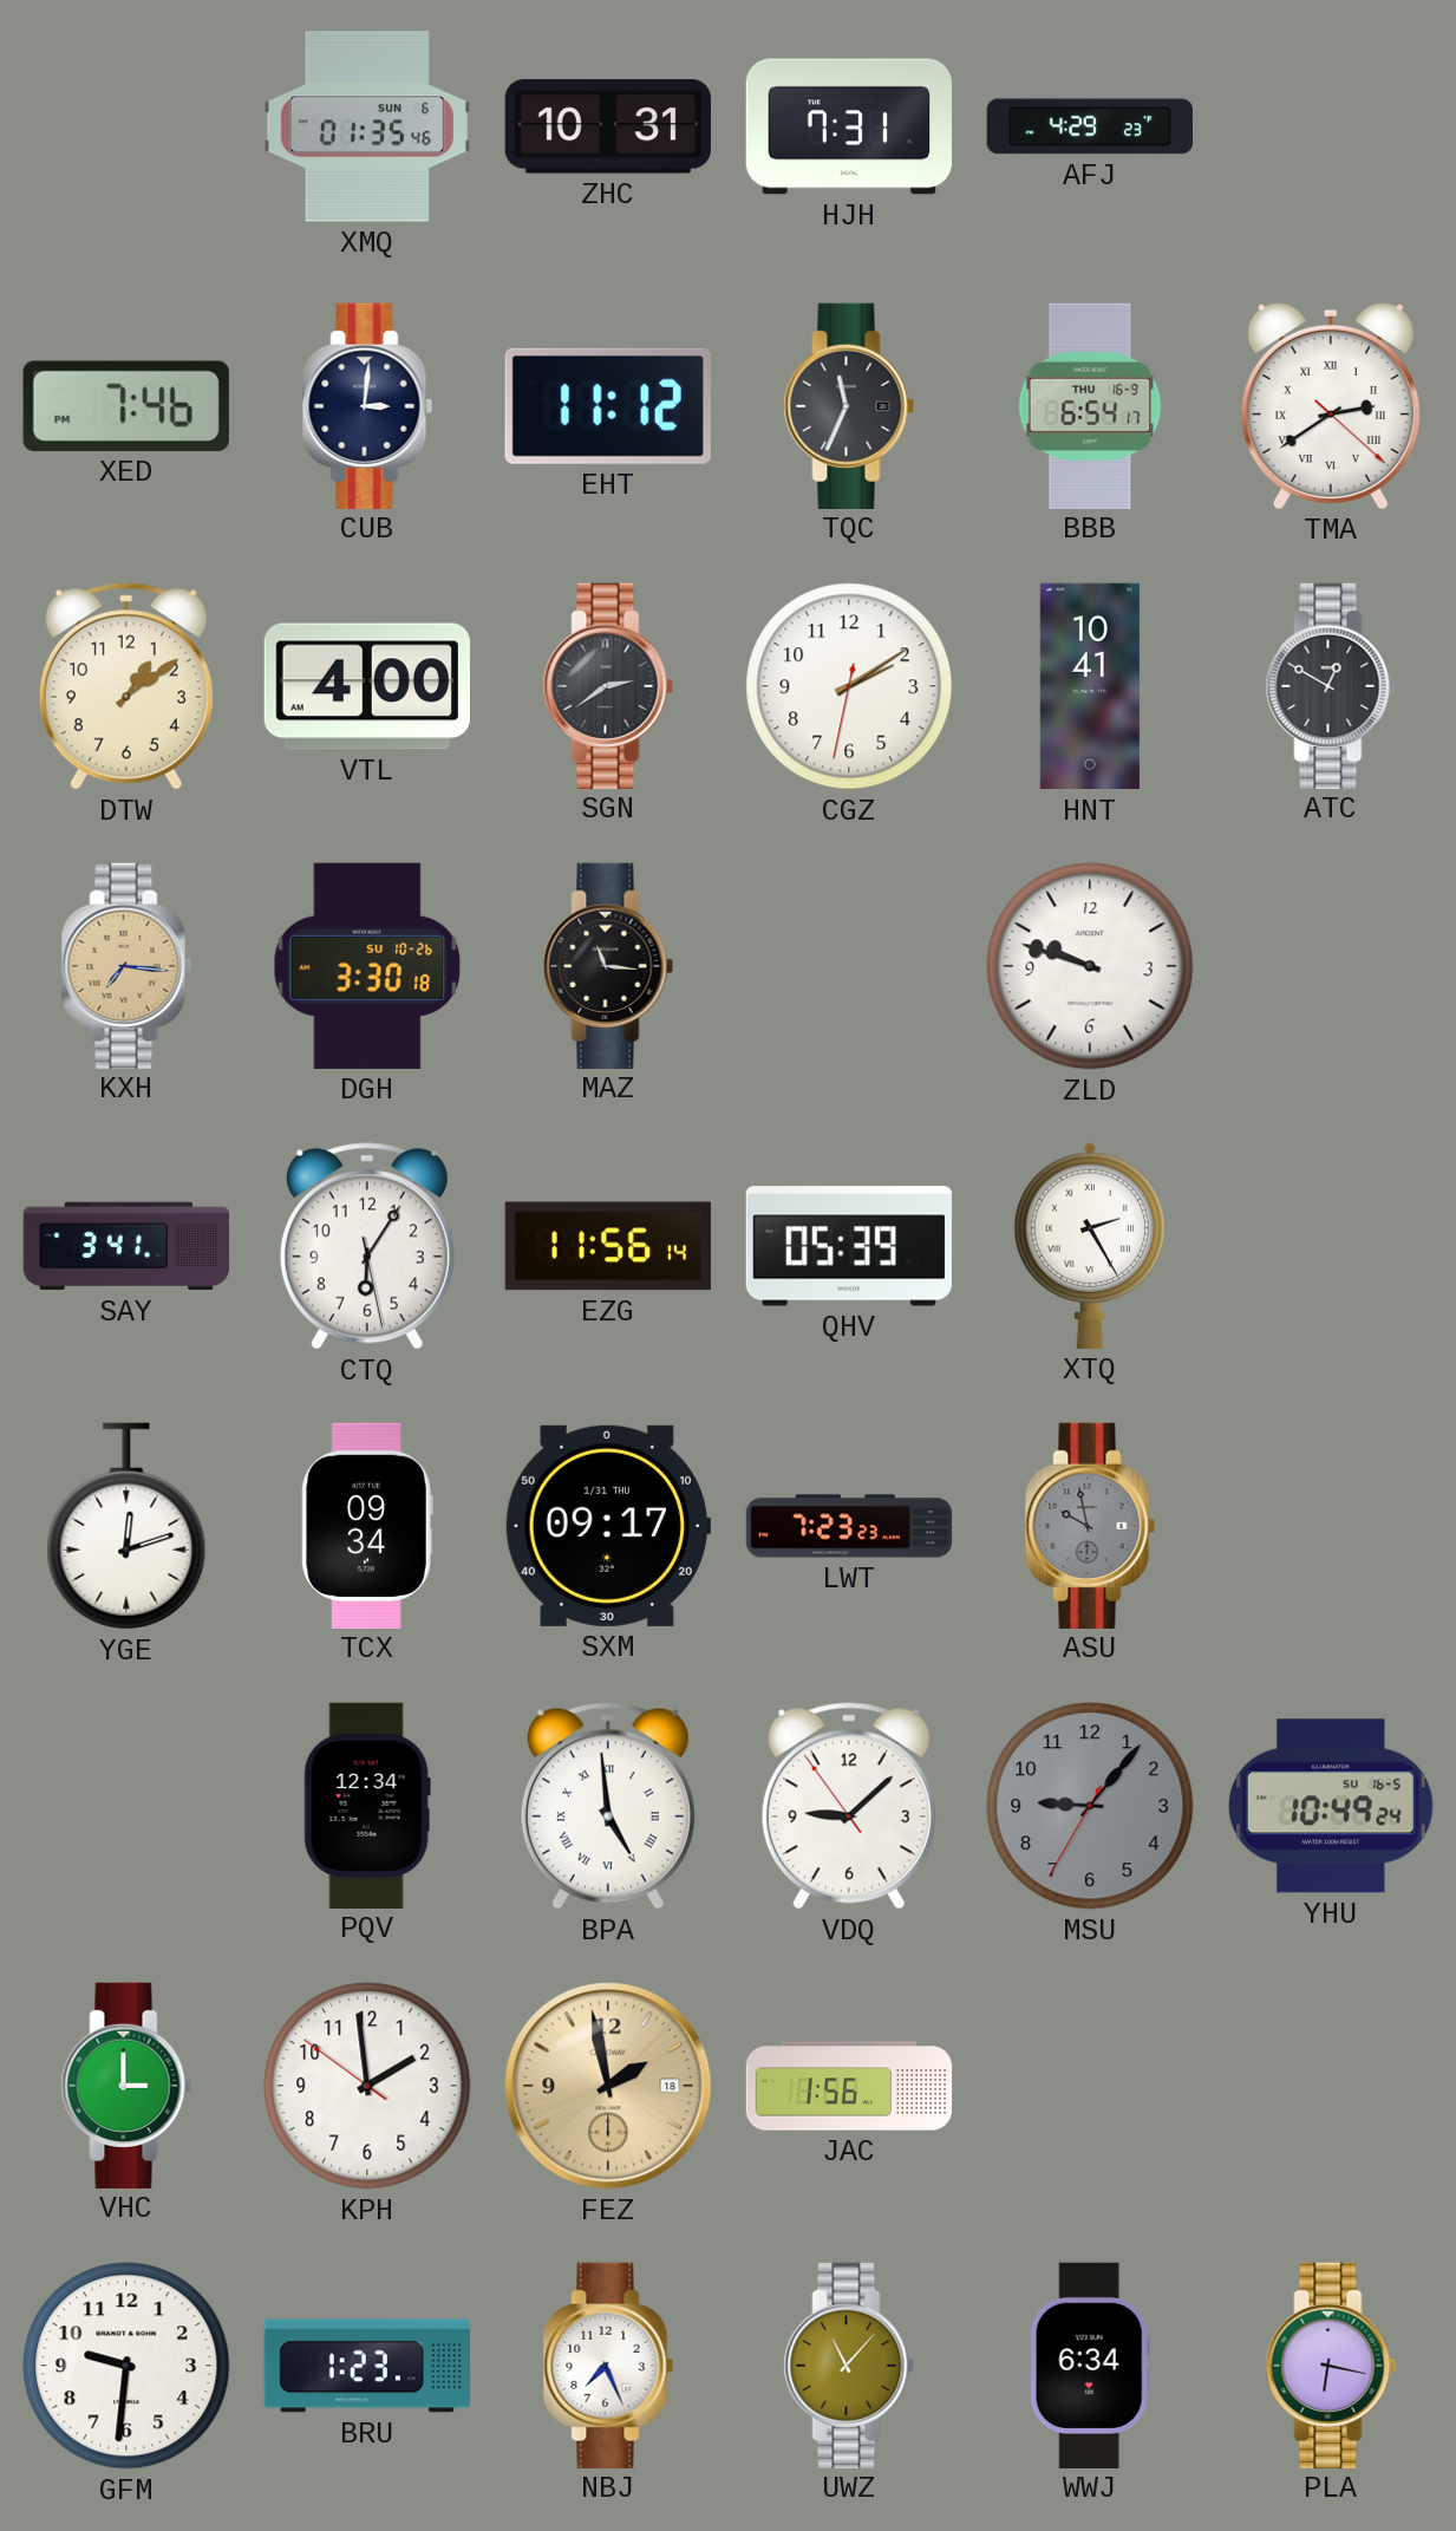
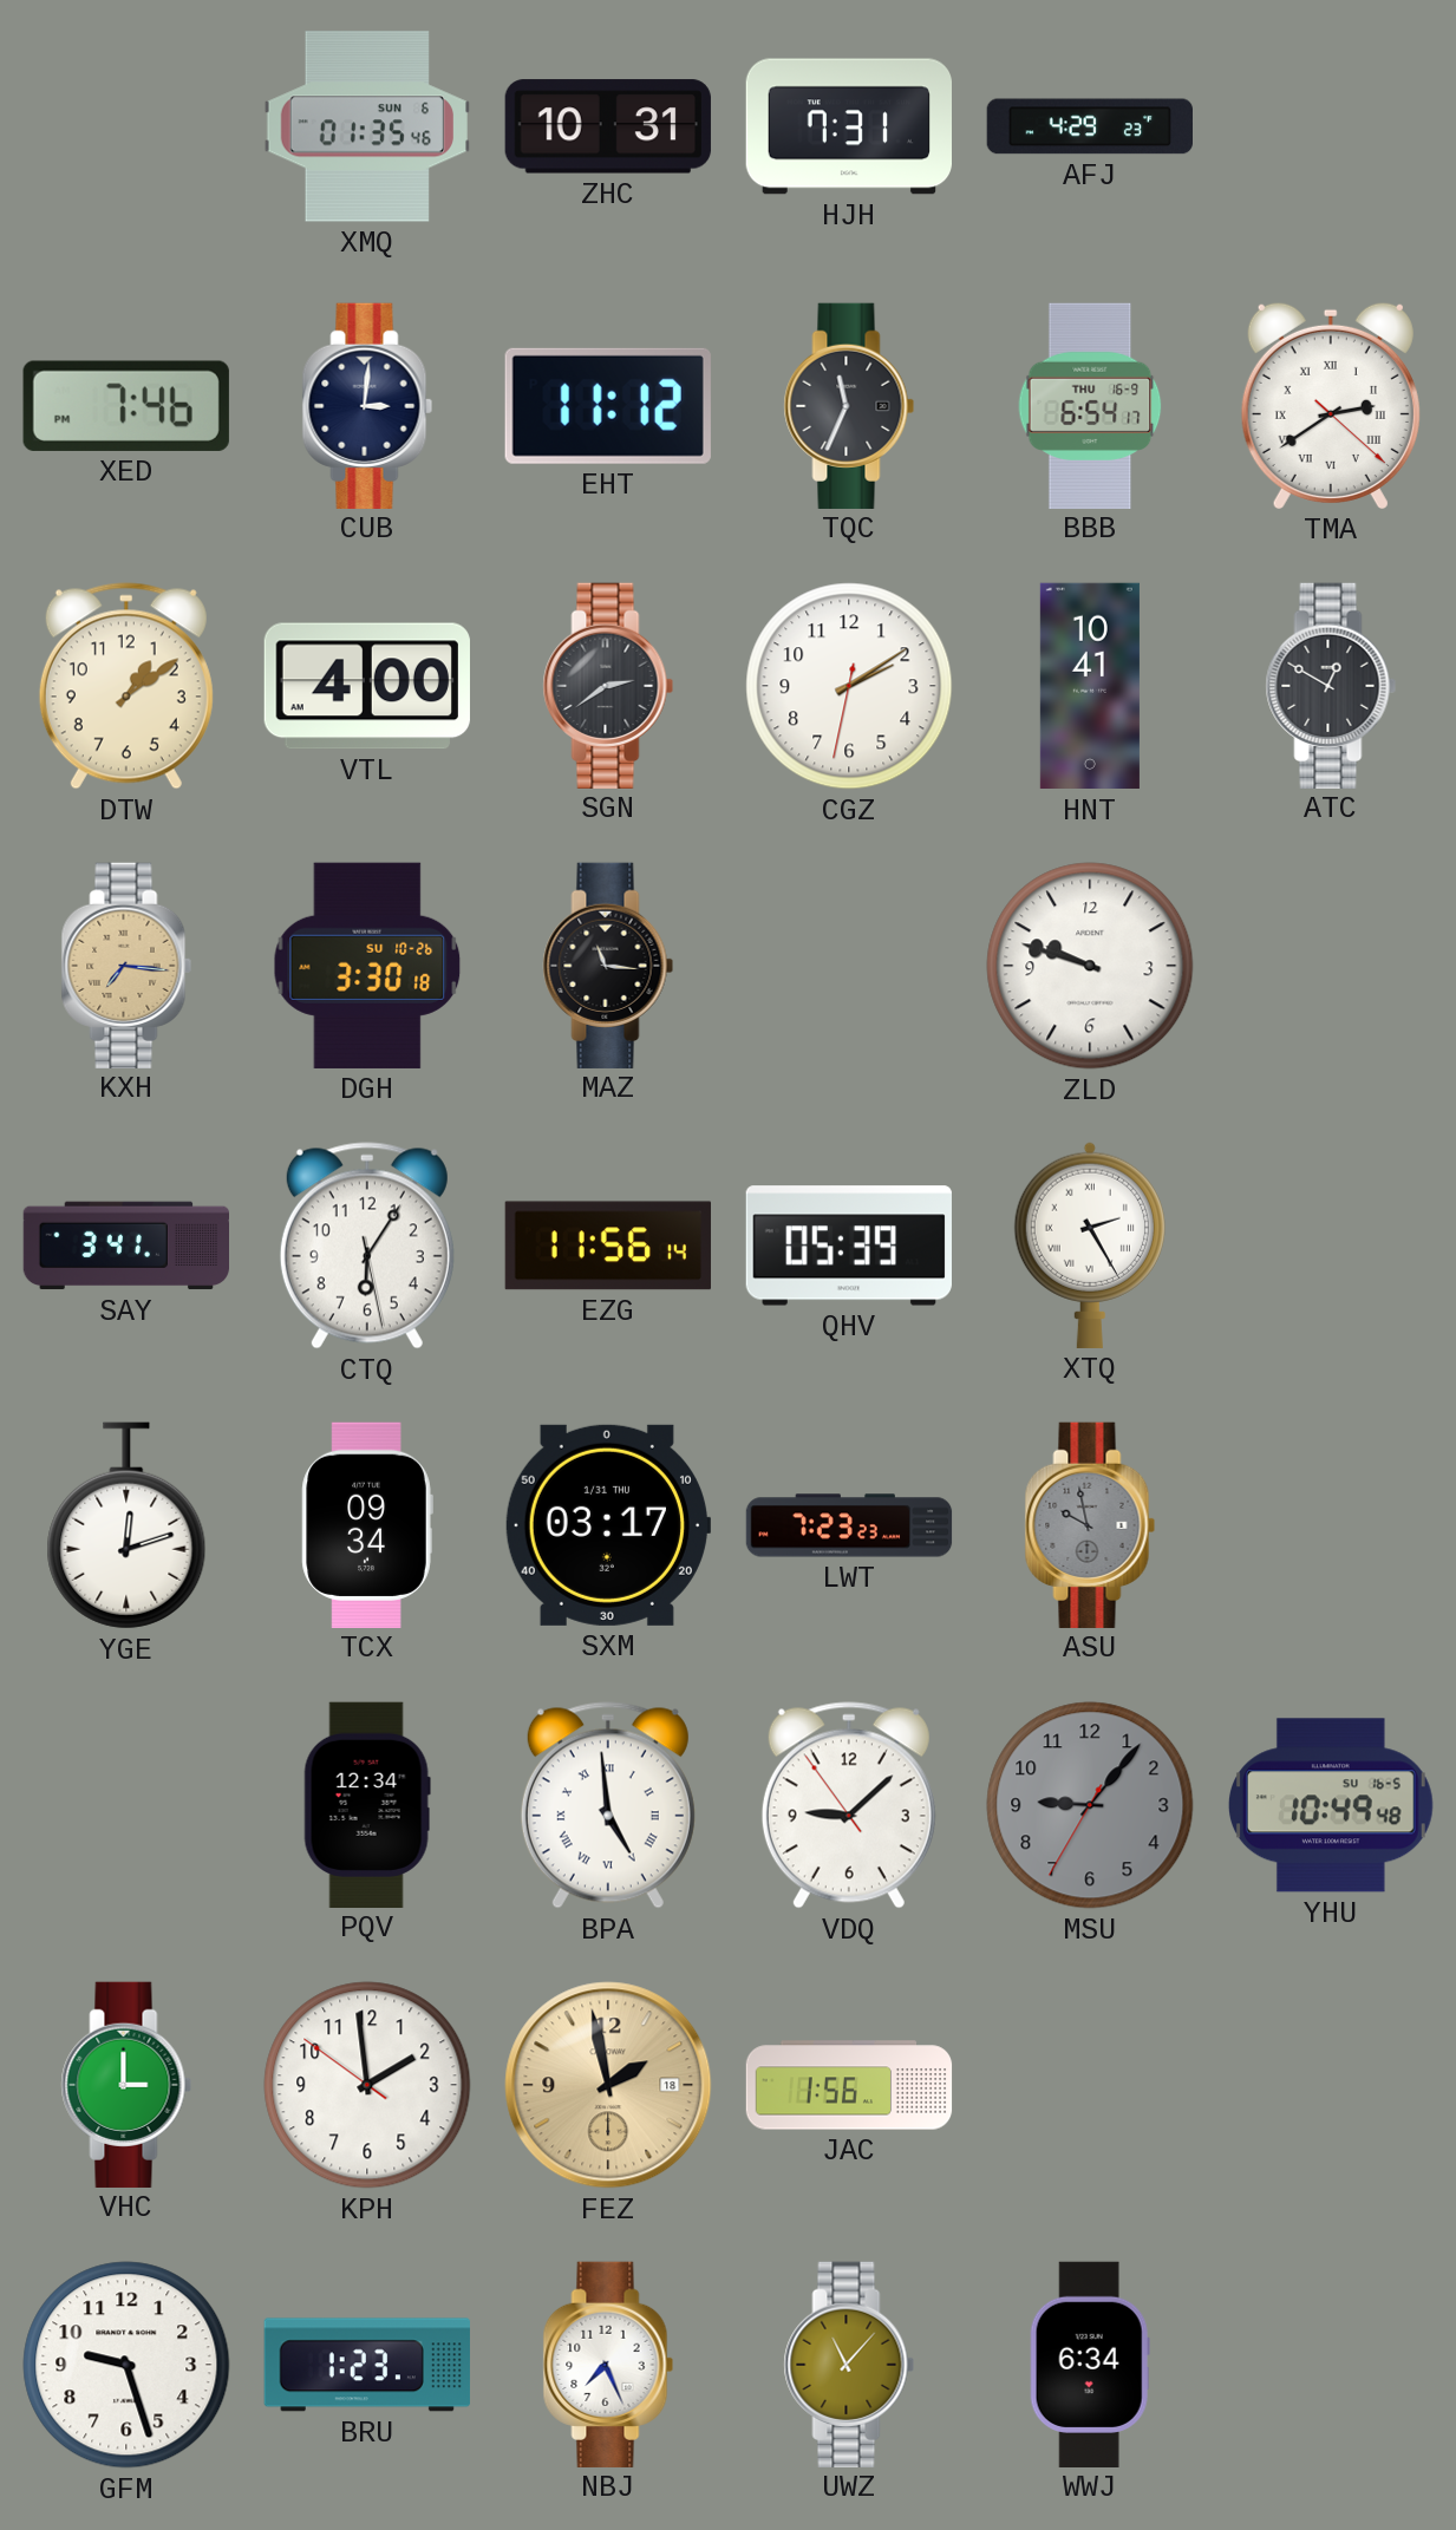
SXM: 09:17 -> 03:17 (607, 1525)
YHU: 10:49:24 -> 10:49:48 (1331, 1805)
GFM: 9:31 -> 9:27 (126, 2365)
PLA: 6:17 -> none (1331, 2364)
